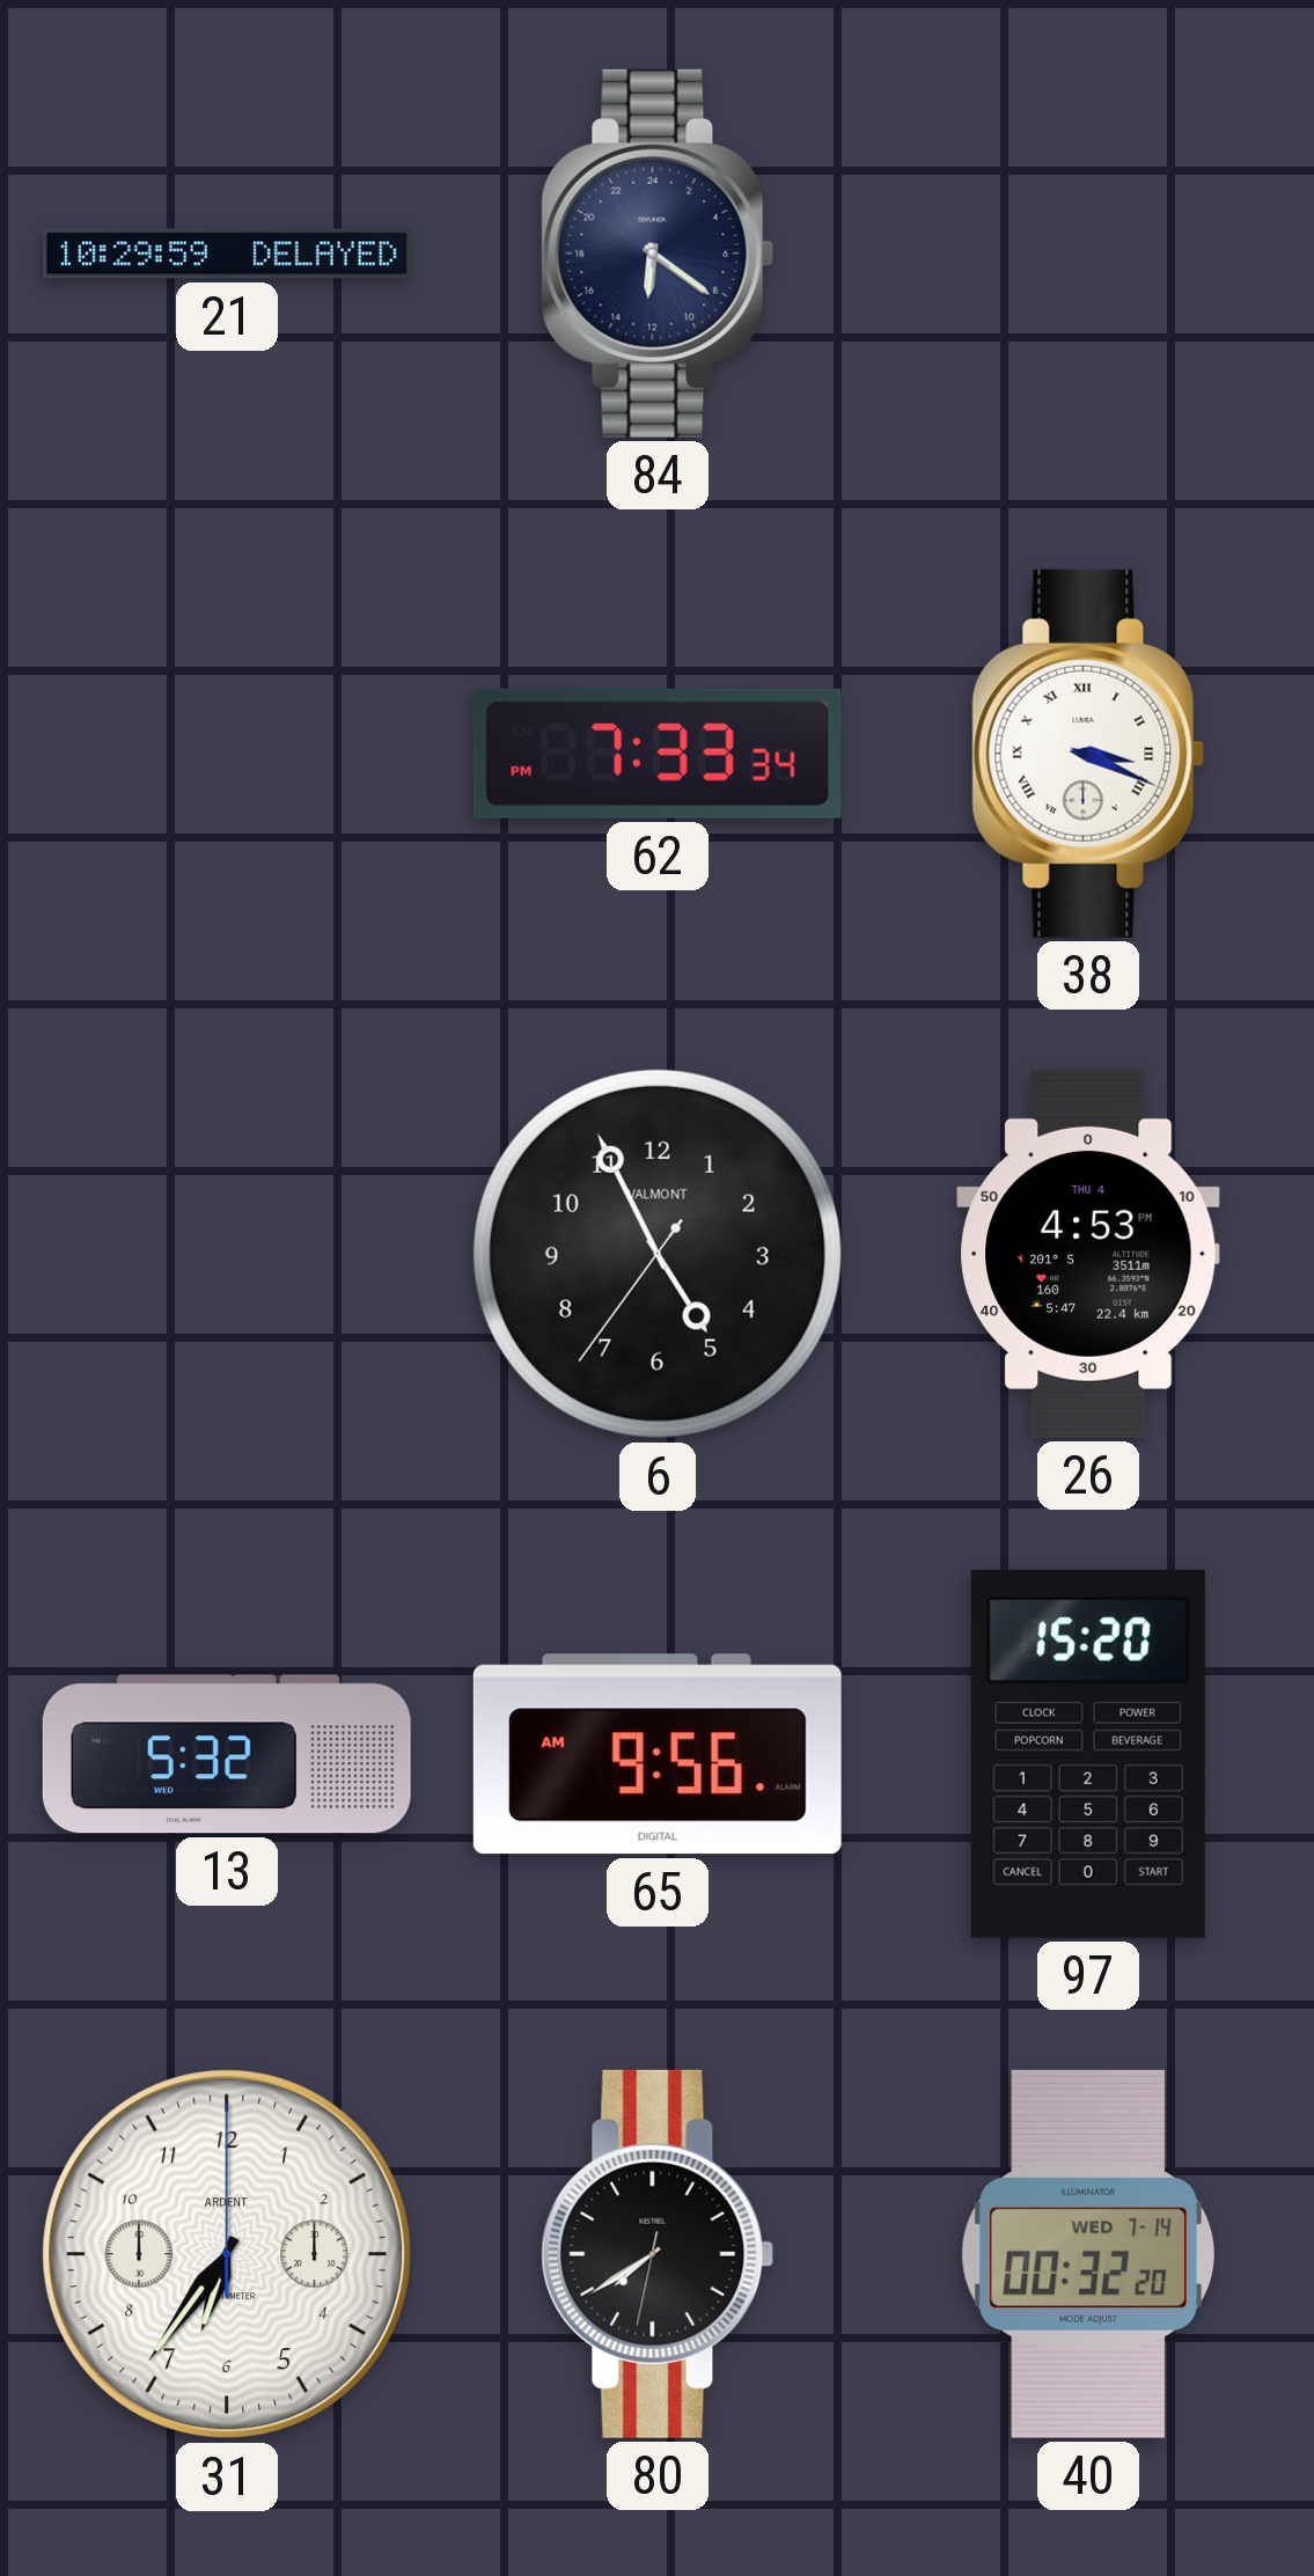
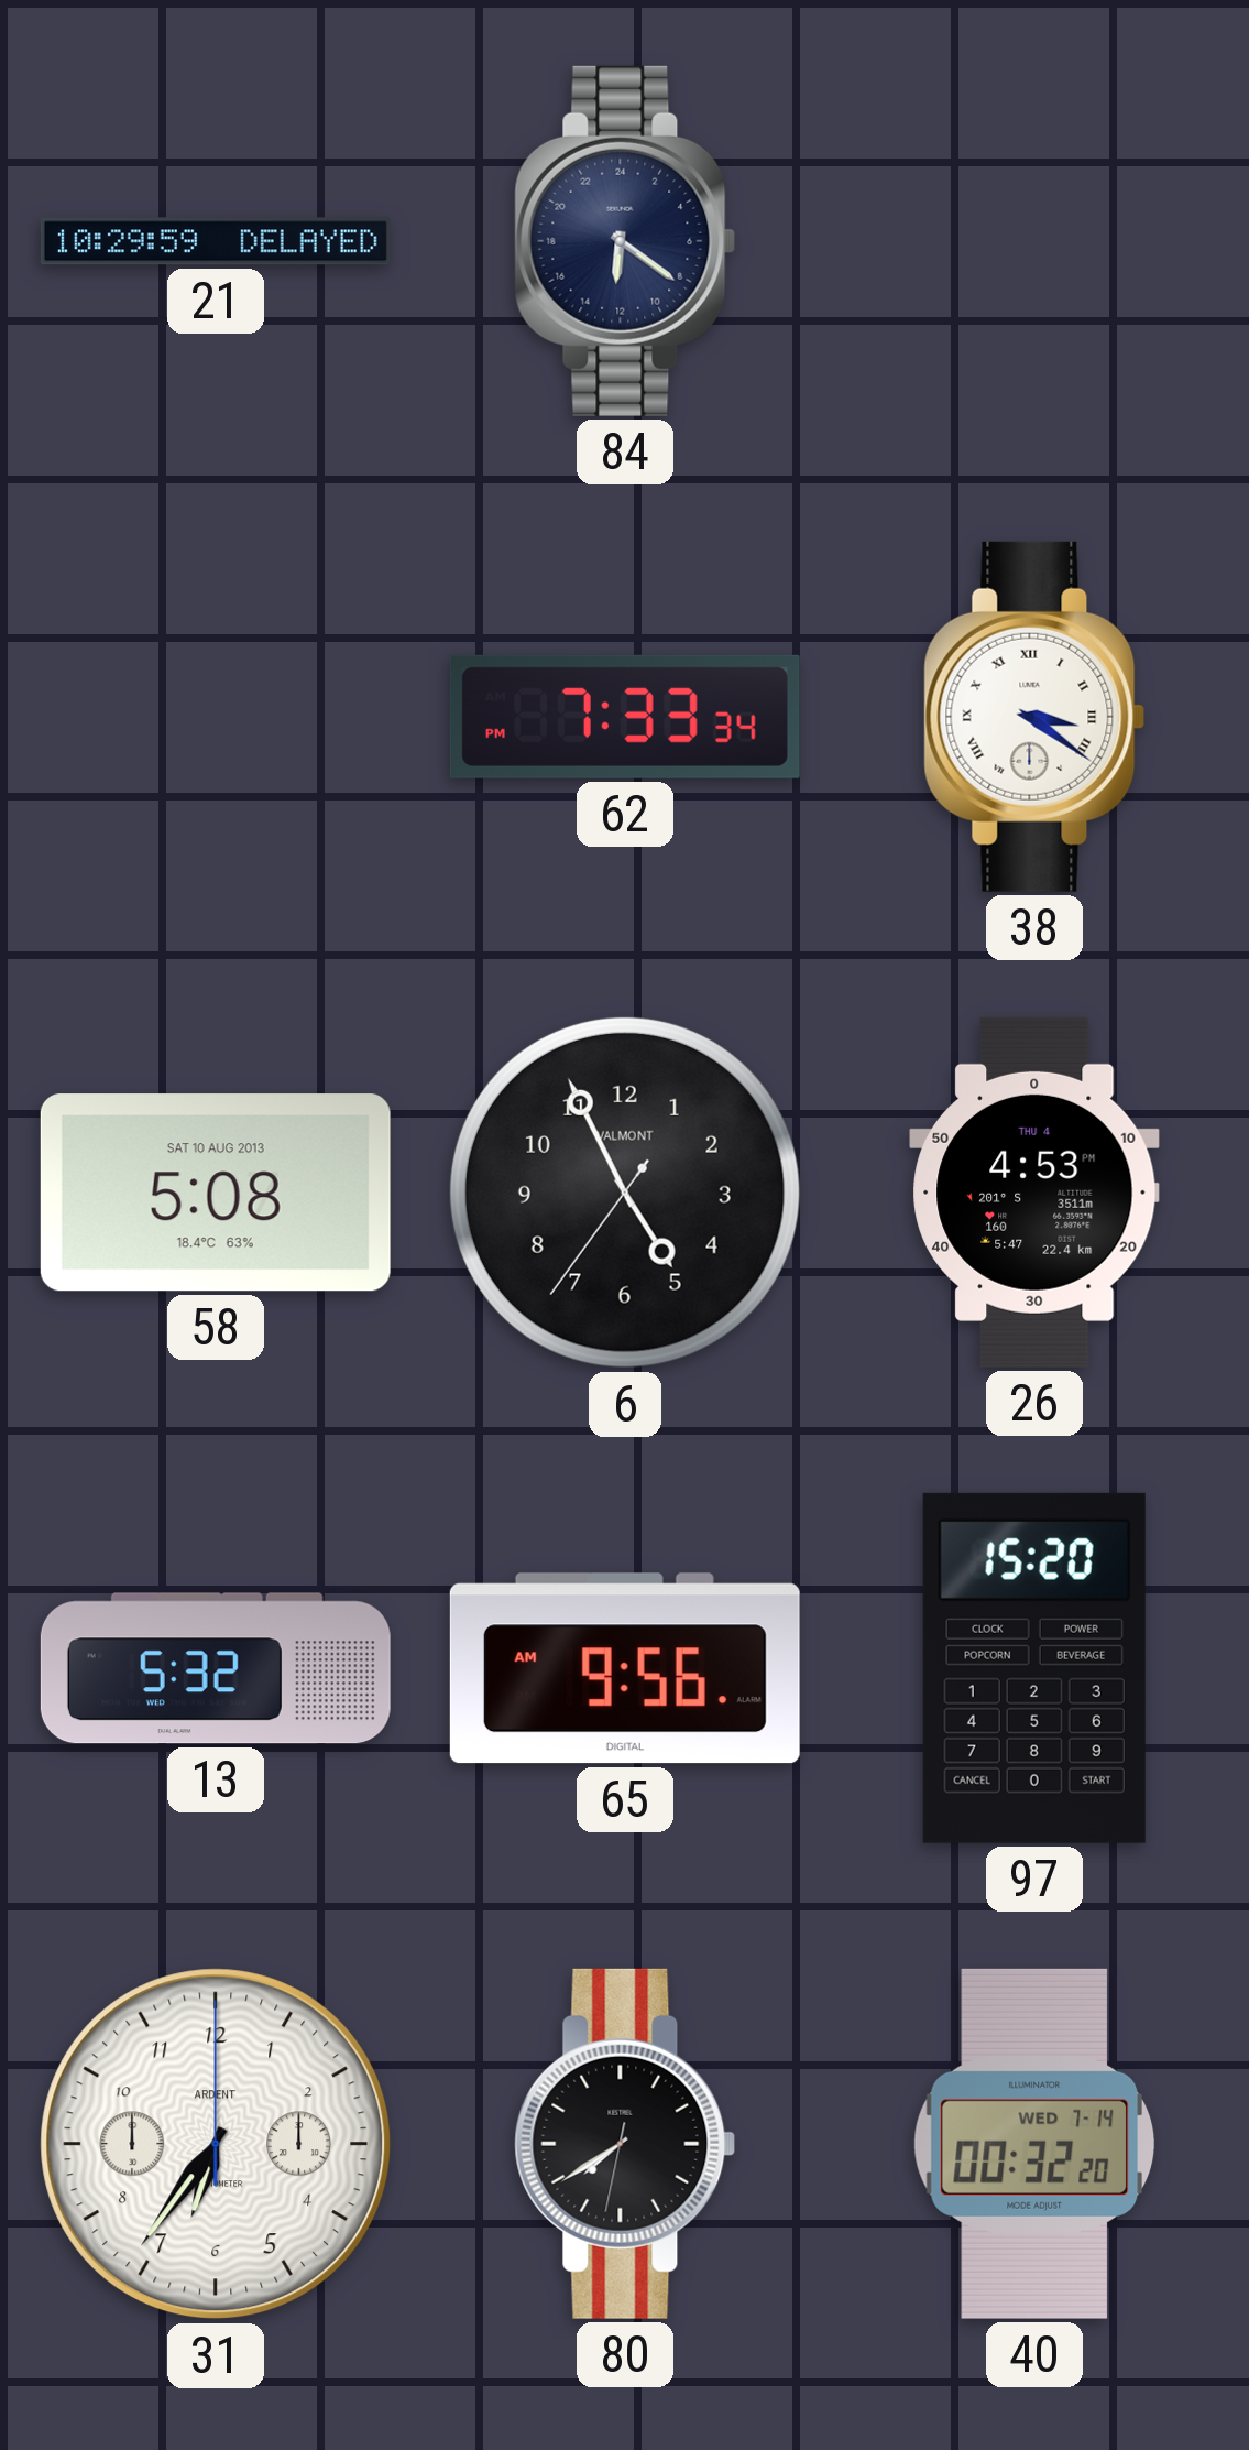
38: 3:19 -> 3:21 (1034, 717)
58: none -> 5:08 (216, 1193)
